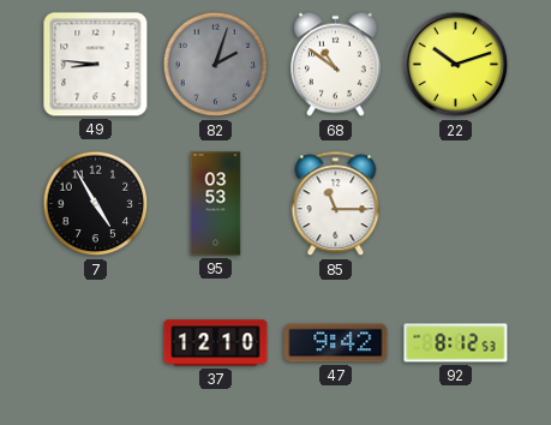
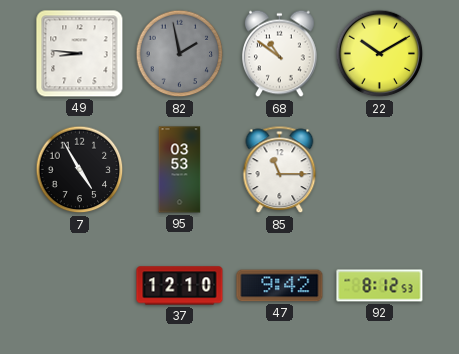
82: 2:03 -> 1:58 (180, 54)
22: 10:12 -> 10:10 (380, 54)
